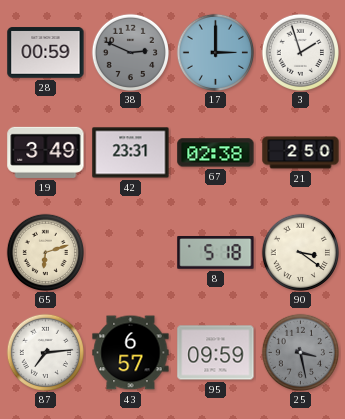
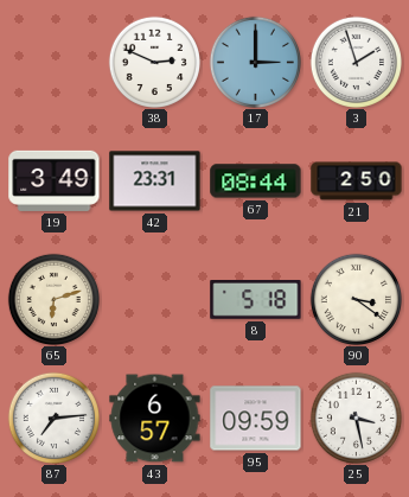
28: 00:59 -> none (46, 53)
38 dial: grey -> white (154, 62)
67: 02:38 -> 08:44 (256, 181)
25 dial: grey -> white (356, 418)
